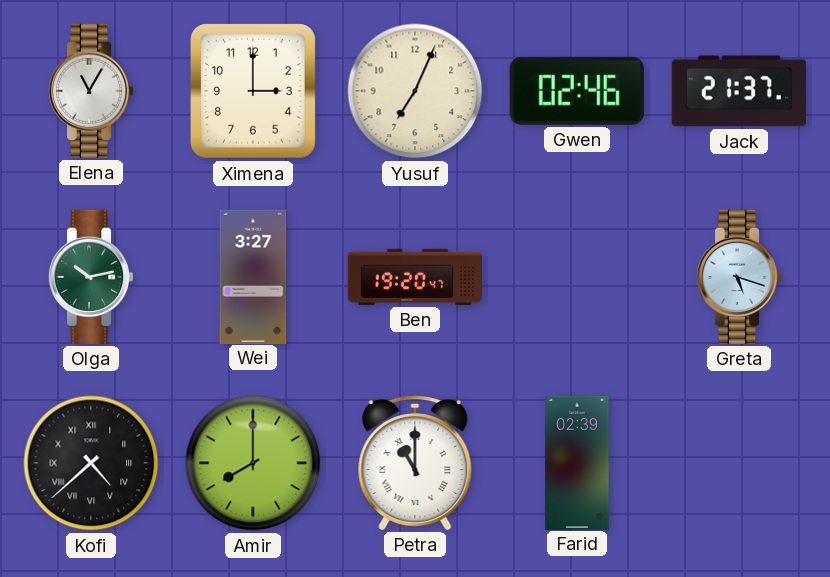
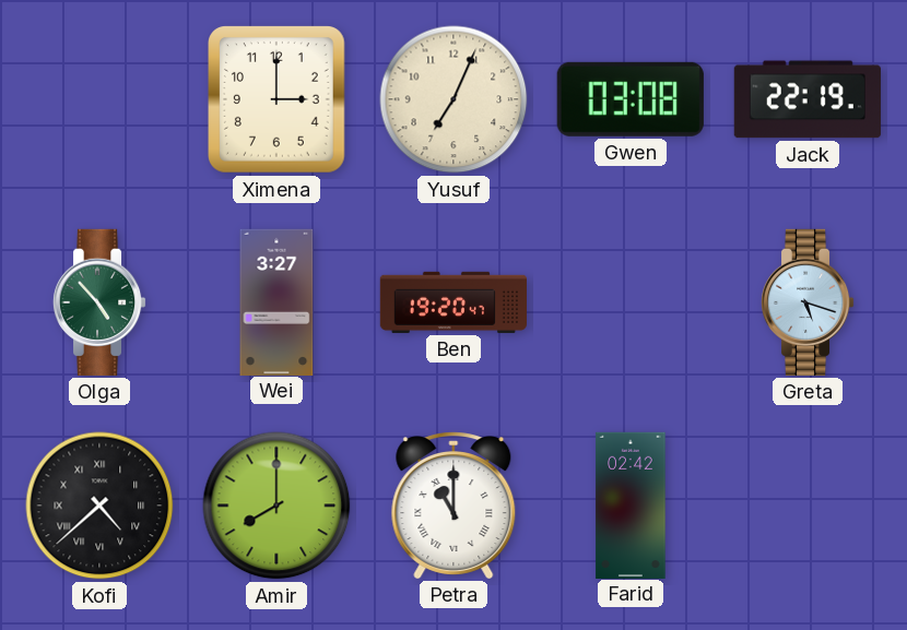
Elena: 11:05 -> none (91, 91)
Gwen: 02:46 -> 03:08 (631, 99)
Jack: 21:37 -> 22:19 (808, 99)
Olga: 10:13 -> 4:53 (99, 302)
Farid: 02:39 -> 02:42 (631, 504)
